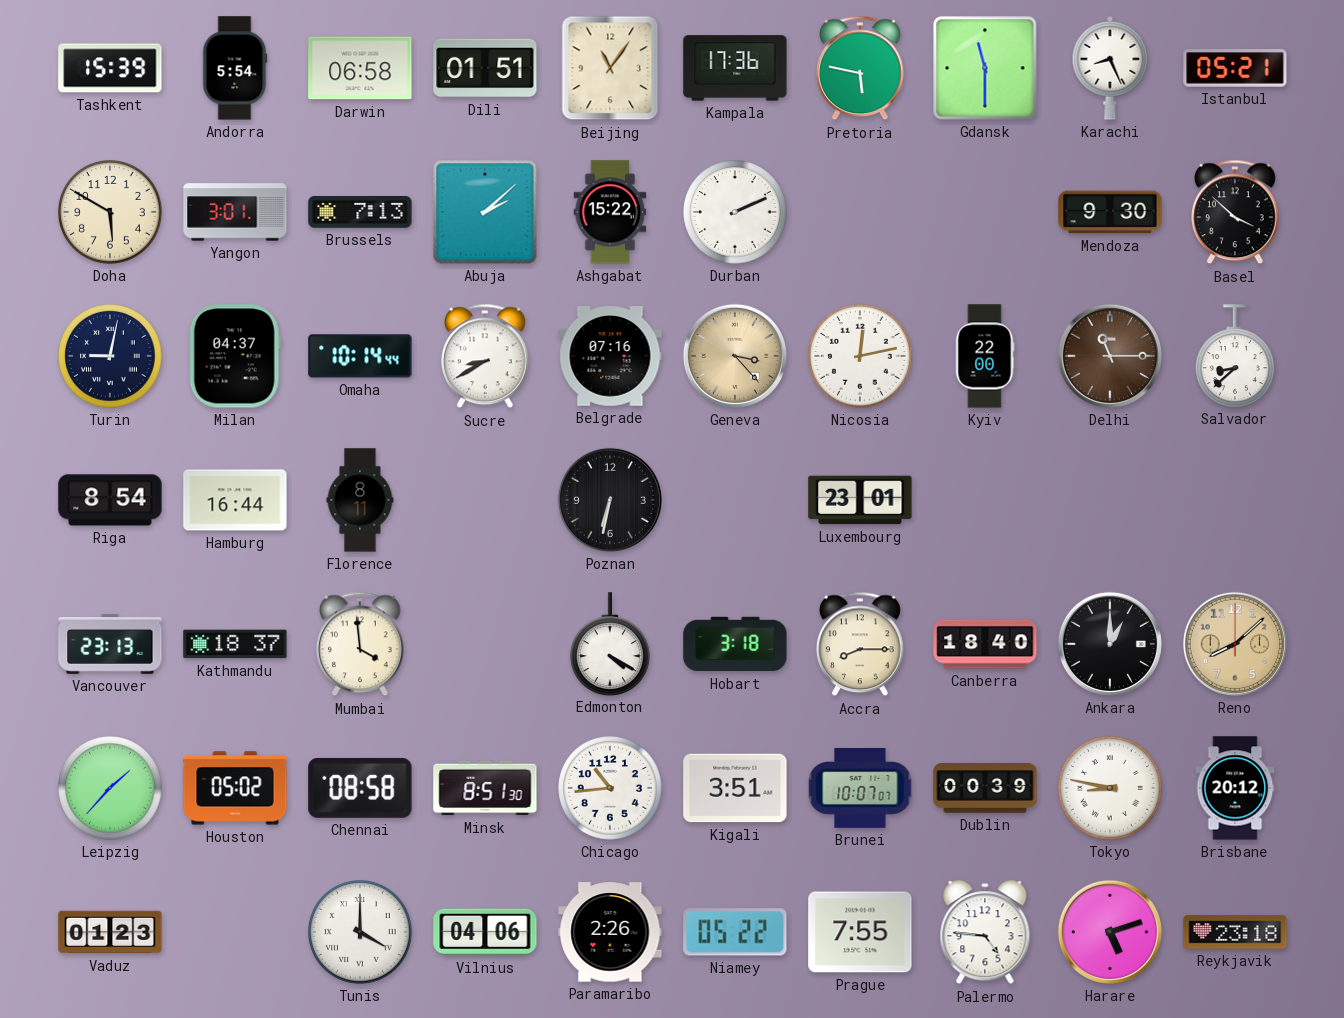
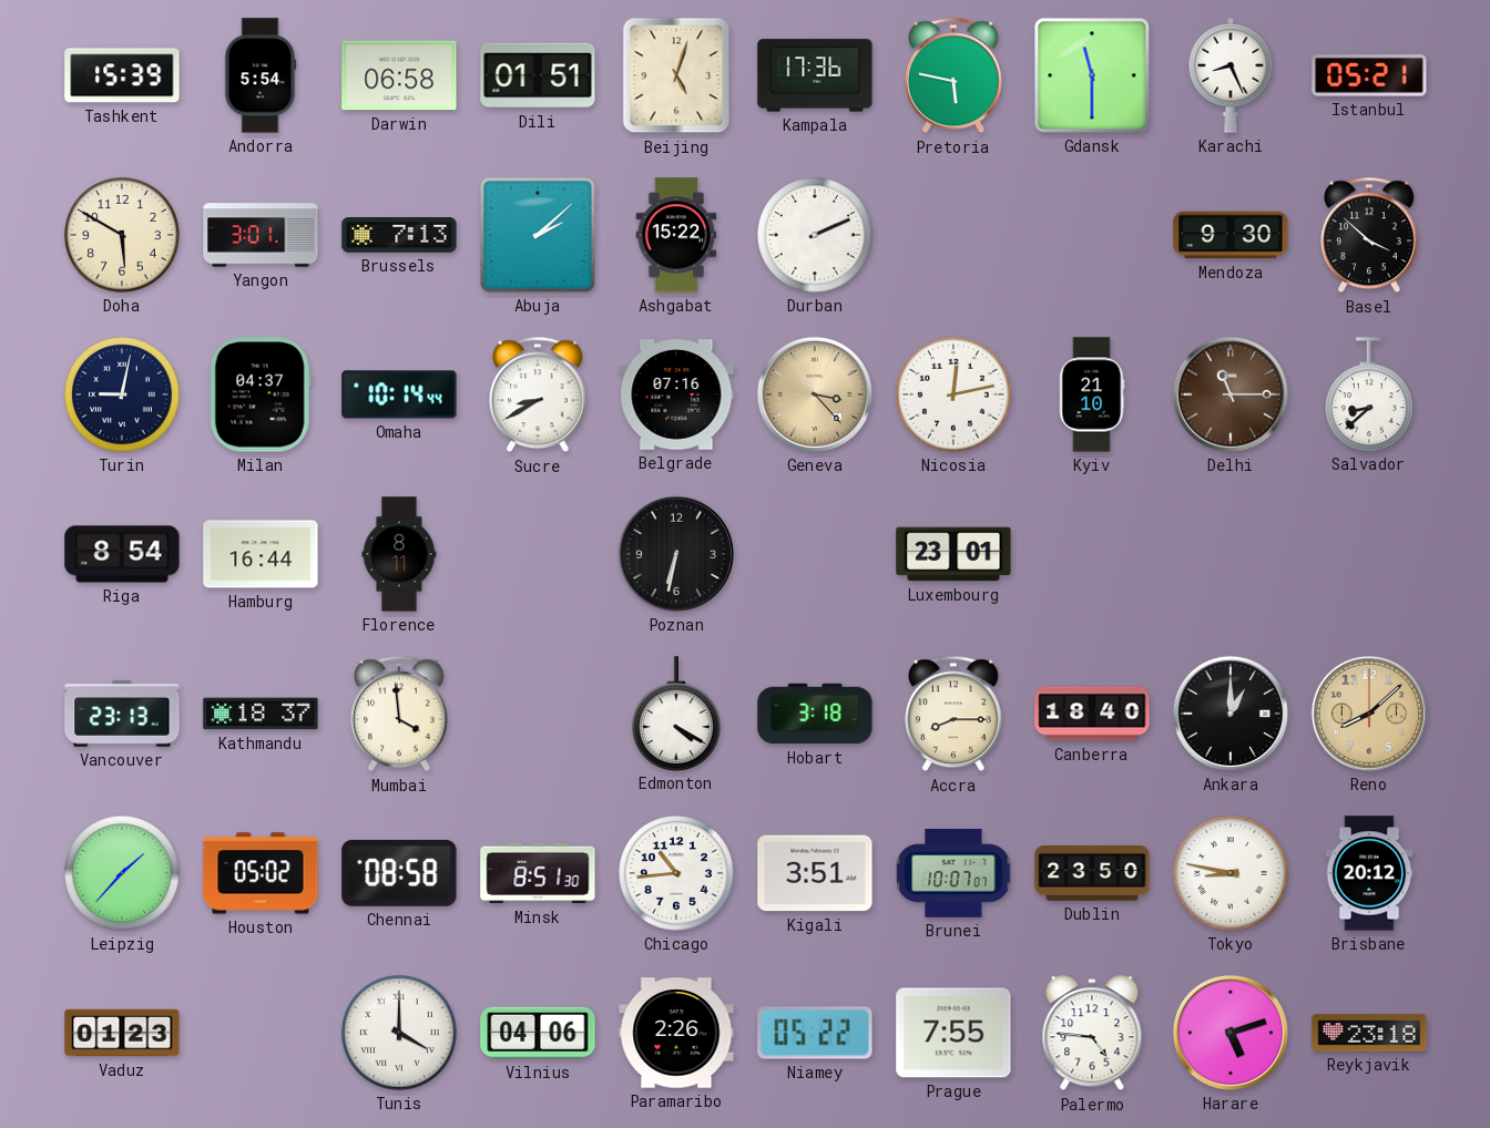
Beijing: 11:06 -> 5:03 (676, 75)
Kyiv: 22:00 -> 21:10 (1092, 394)
Dublin: 00:39 -> 23:50 (1092, 873)
